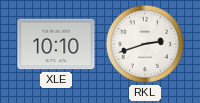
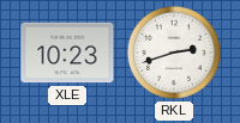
XLE: 10:10 -> 10:23 (67, 53)
